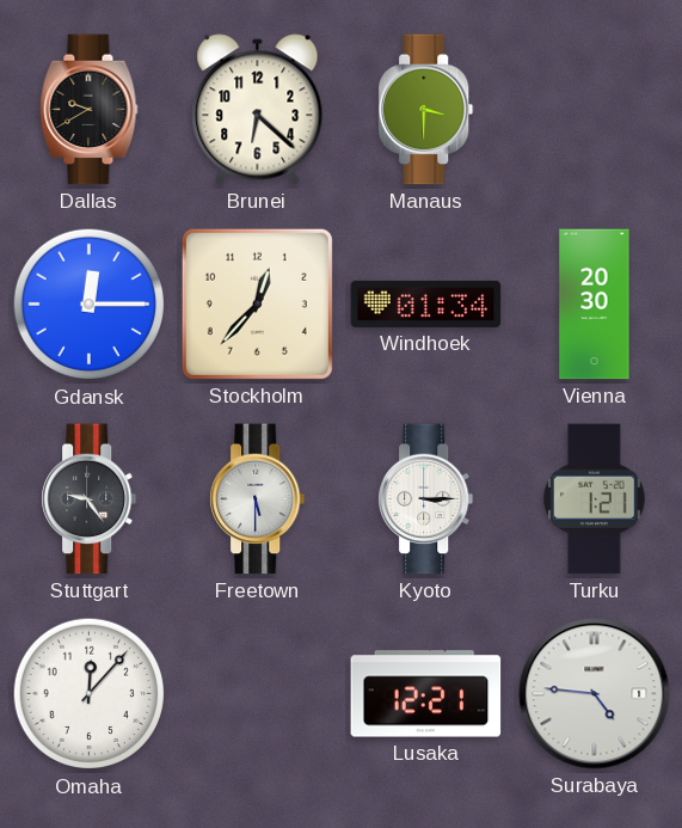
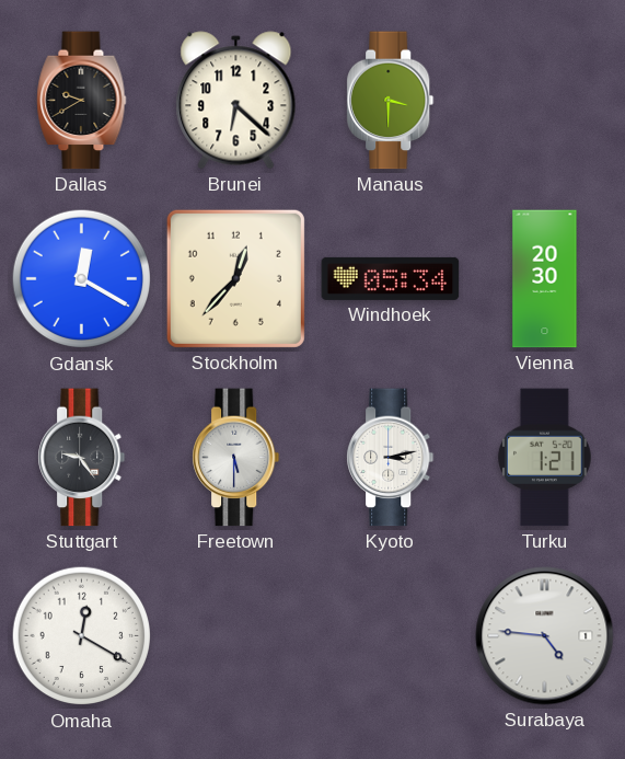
Gdansk: 12:15 -> 12:20 (82, 279)
Windhoek: 01:34 -> 05:34 (391, 278)
Kyoto: 3:15 -> 3:13 (391, 458)
Omaha: 12:07 -> 12:20 (82, 636)
Lusaka: 12:21 -> none (426, 694)
